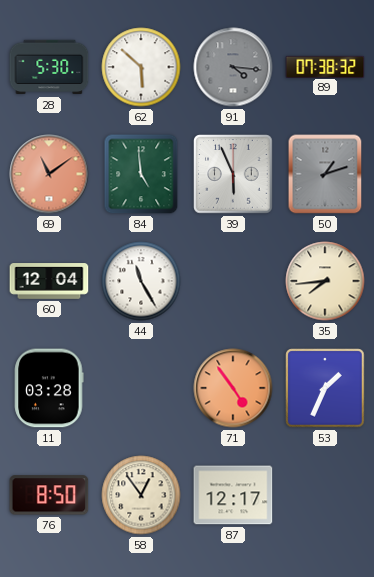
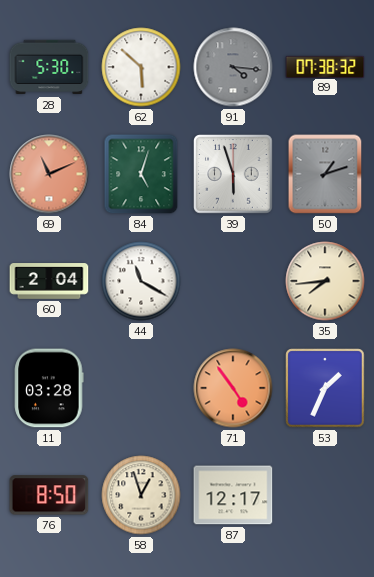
69: 11:09 -> 11:11 (49, 174)
84: 4:59 -> 5:03 (141, 174)
39: 5:56 -> 5:57 (233, 174)
60: 12:04 -> 2:04 (49, 281)
44: 11:25 -> 11:20 (141, 281)
58: 12:54 -> 12:57 (141, 495)
